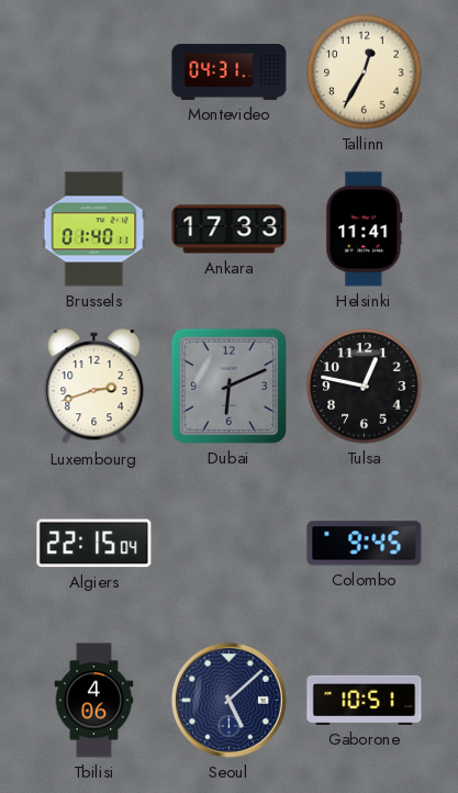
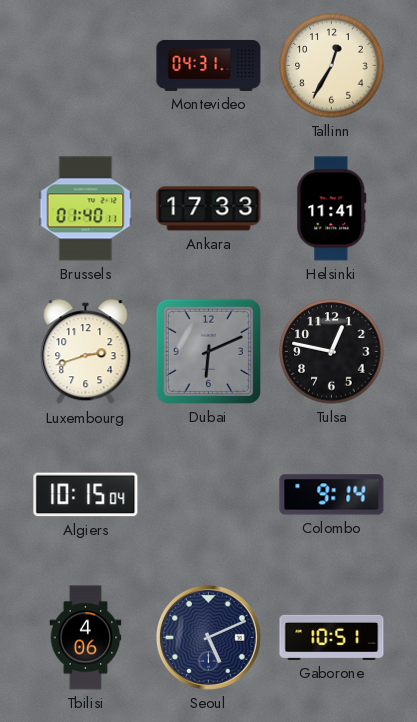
Algiers: 22:15 -> 10:15 (86, 495)
Colombo: 9:45 -> 9:14 (332, 495)
Seoul: 5:08 -> 5:11 (208, 637)
